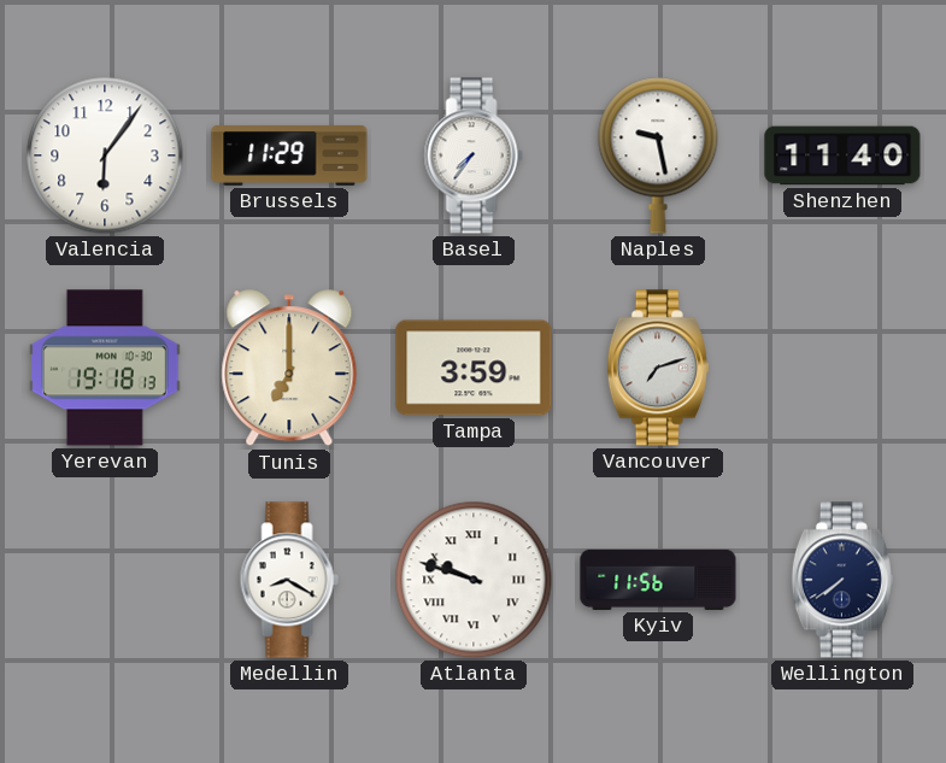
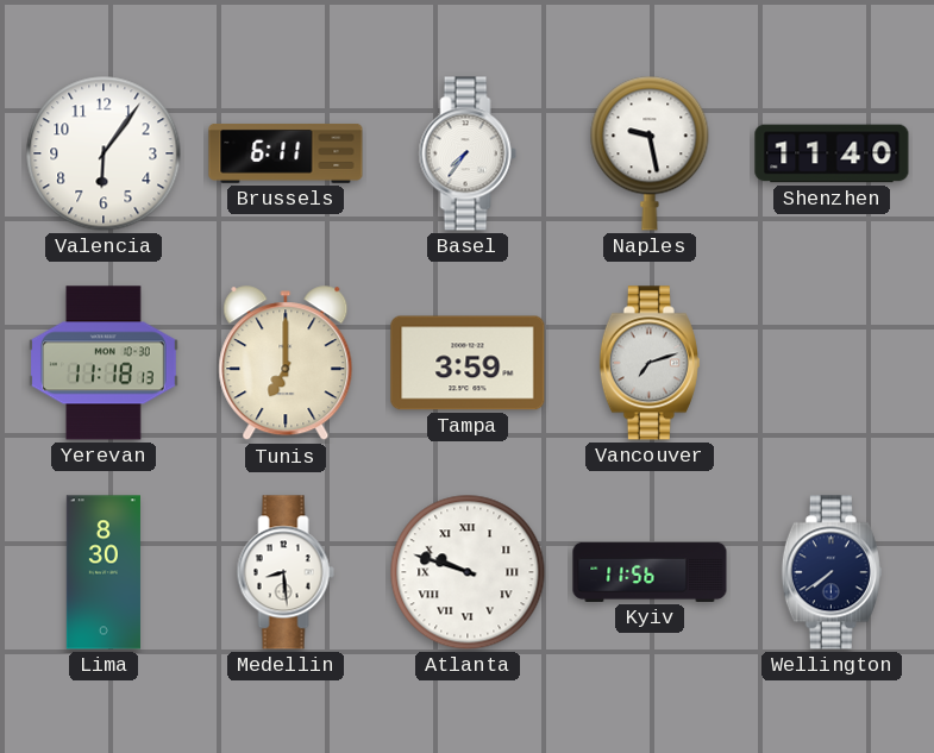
Brussels: 11:29 -> 6:11 (286, 153)
Yerevan: 19:18 -> 11:18 (105, 363)
Lima: none -> 8:30 (104, 572)
Medellin: 8:20 -> 8:29 (286, 572)
